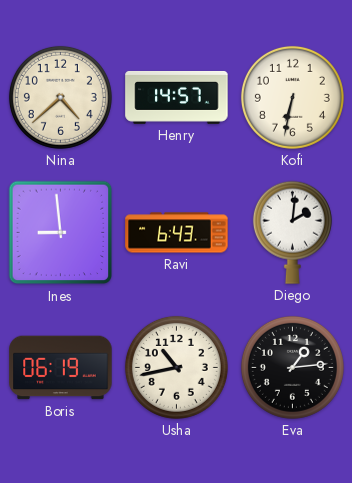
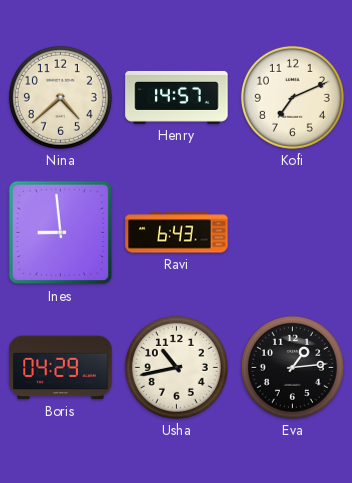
Kofi: 6:32 -> 7:11 (292, 97)
Diego: 2:01 -> none (292, 232)
Boris: 06:19 -> 04:29 (61, 368)
